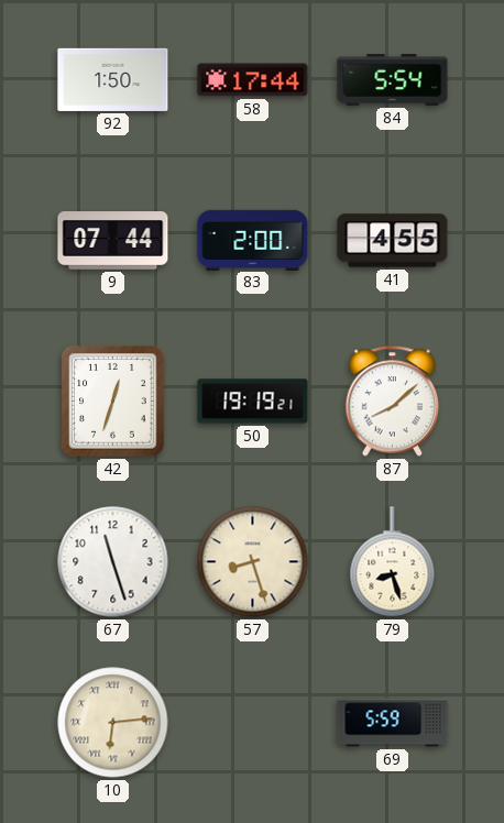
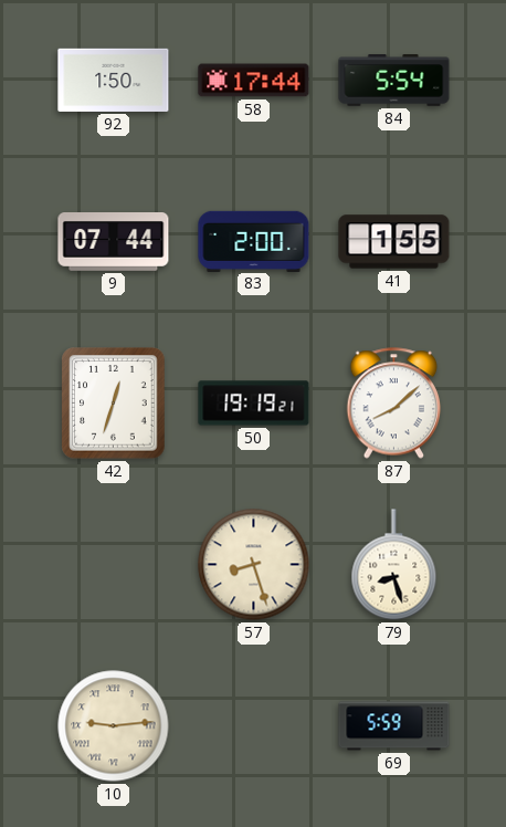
41: 4:55 -> 1:55 (394, 242)
67: 11:27 -> none (113, 562)
10: 6:14 -> 9:14 (114, 726)
